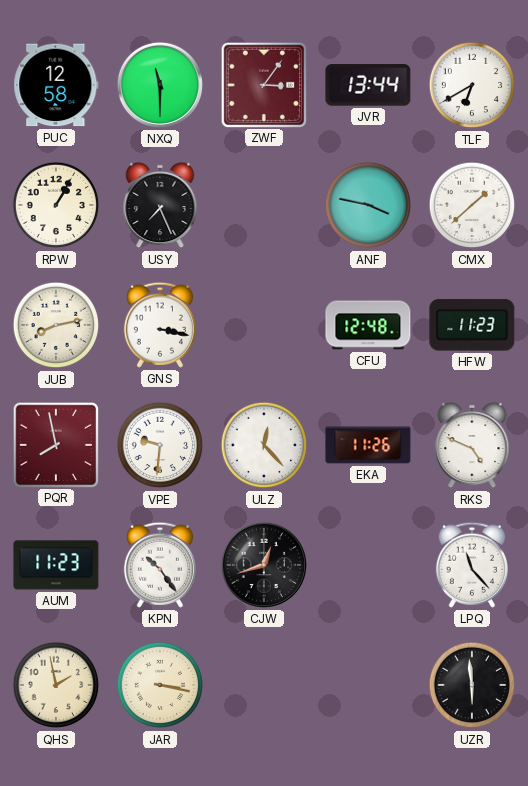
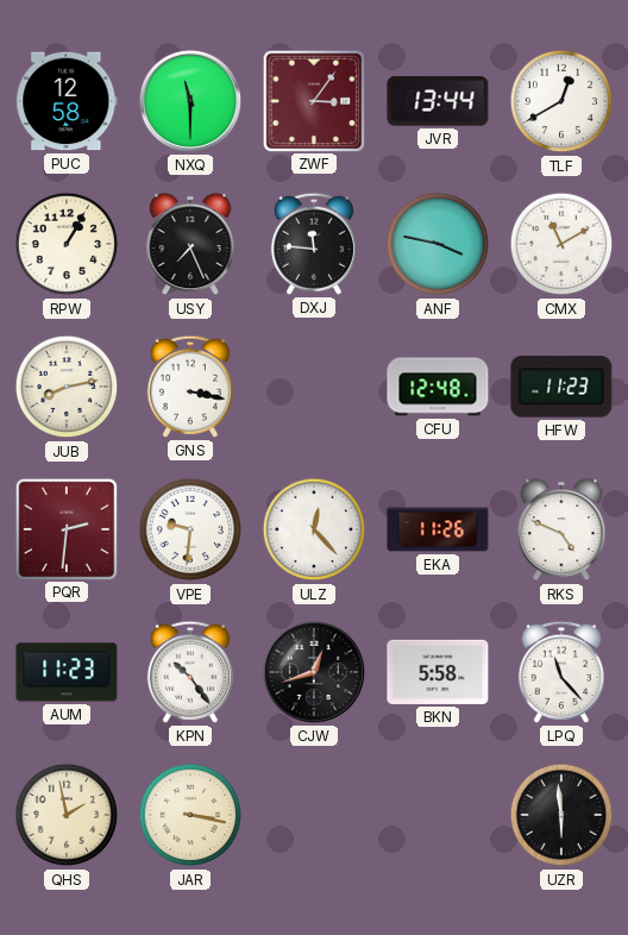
TLF: 6:40 -> 12:40 (561, 101)
DXJ: none -> 11:46 (314, 244)
CMX: 1:38 -> 11:10 (561, 244)
PQR: 7:58 -> 2:31 (65, 528)
BKN: none -> 5:58 (438, 672)
